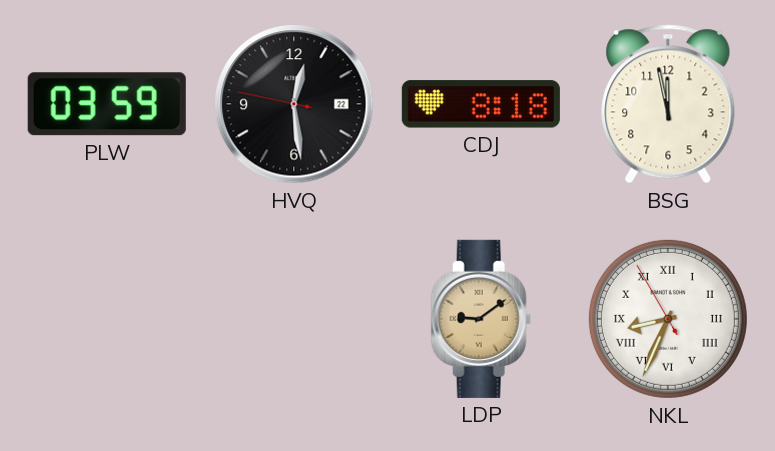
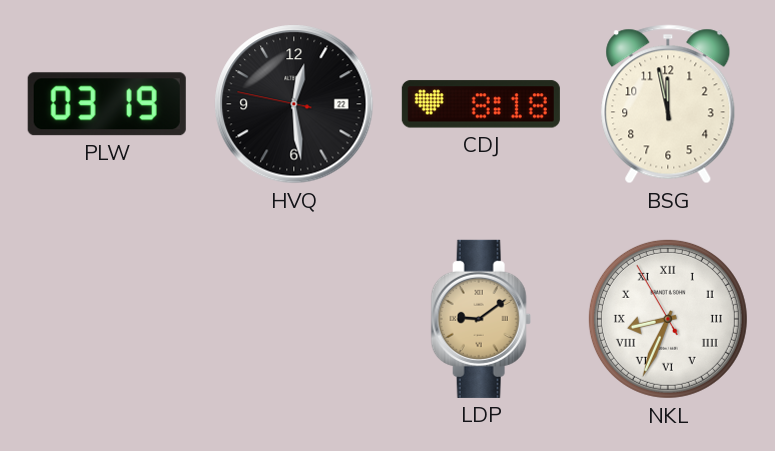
PLW: 03:59 -> 03:19 (107, 104)
